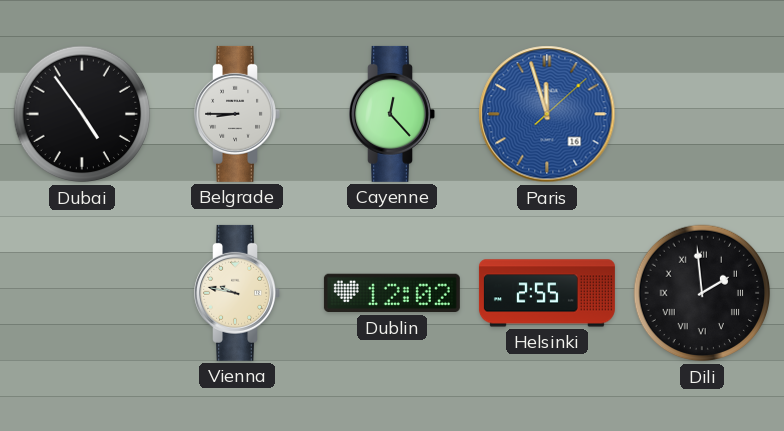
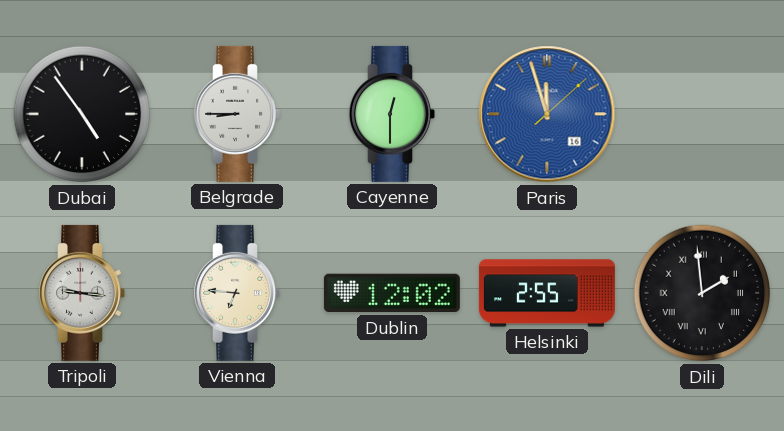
Cayenne: 12:23 -> 12:30 (392, 114)
Tripoli: none -> 9:16 (82, 293)
Vienna: 9:47 -> 6:46 (237, 293)
